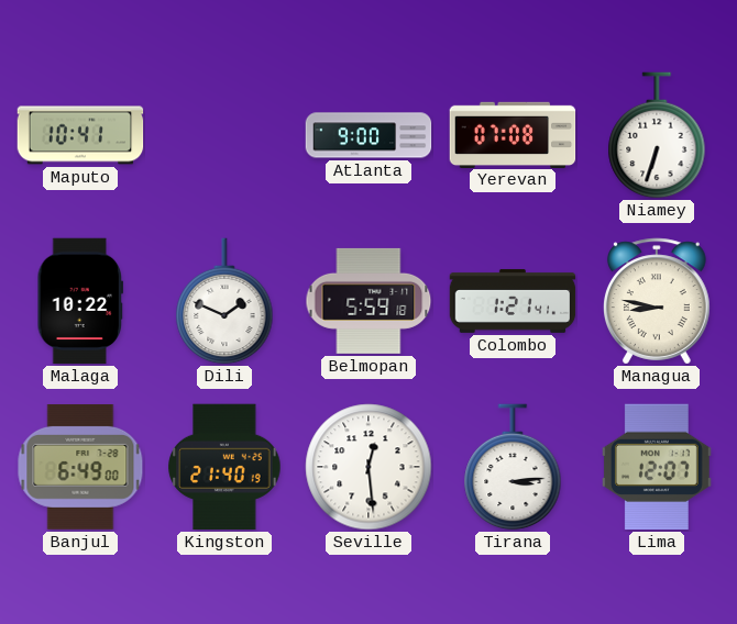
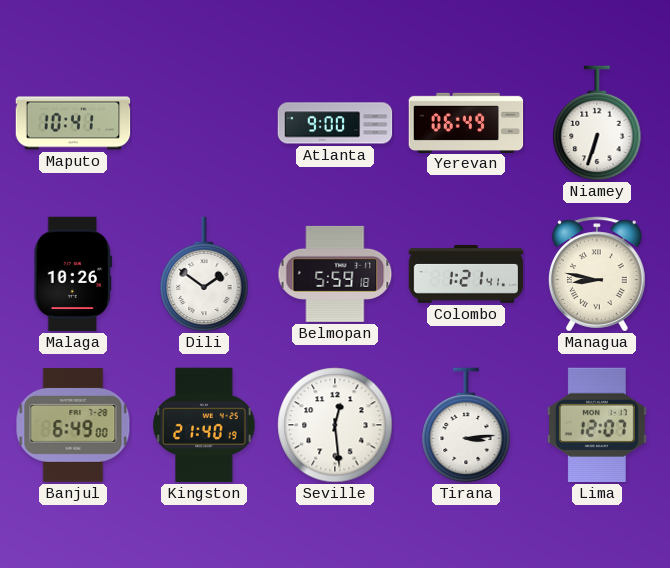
Yerevan: 07:08 -> 06:49 (466, 122)
Malaga: 10:22 -> 10:26 (73, 274)
Dili: 1:49 -> 1:51 (204, 274)
